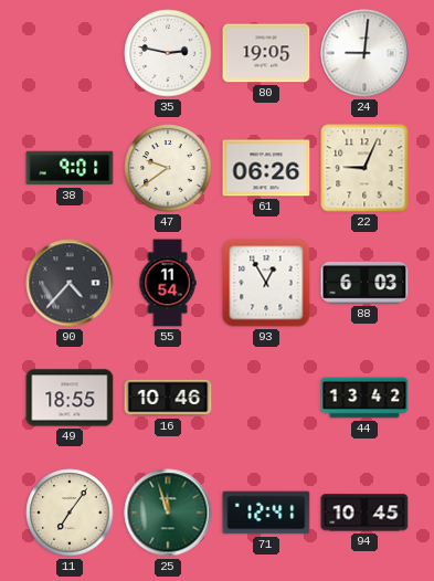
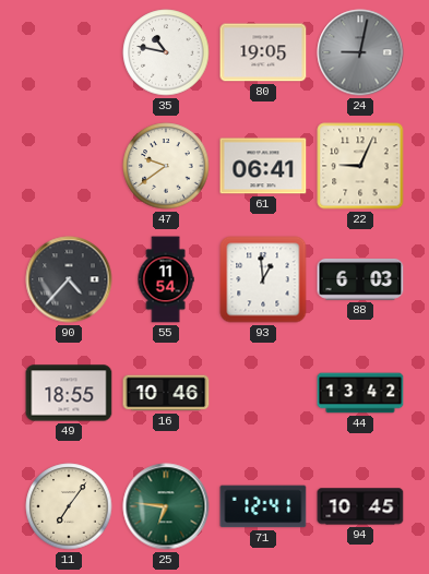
35: 2:47 -> 10:47 (166, 52)
24: 9:01 -> 9:02 (360, 52)
24 dial: white -> grey (360, 52)
38: 9:01 -> none (70, 168)
61: 06:26 -> 06:41 (263, 166)
93: 12:55 -> 12:59 (263, 279)
25: 11:57 -> 6:46 (166, 506)
